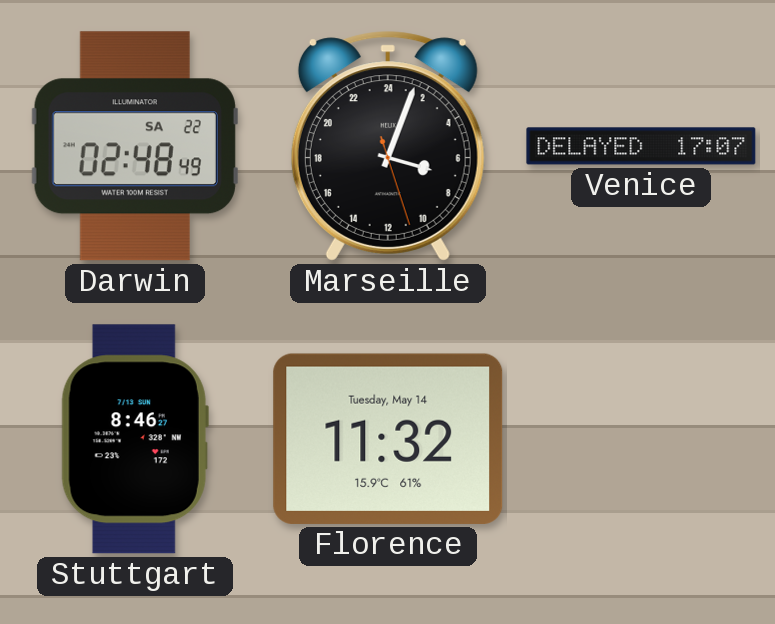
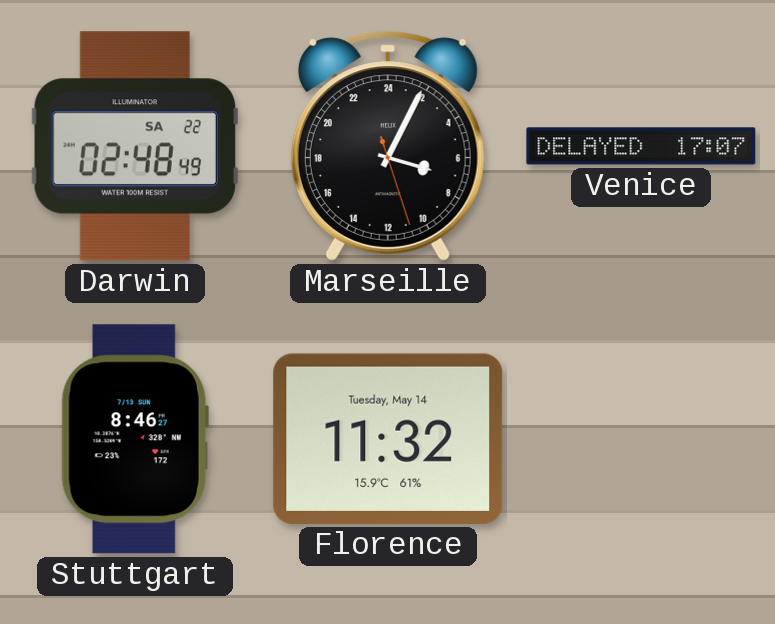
Marseille: 7:03 -> 7:04 (388, 146)
